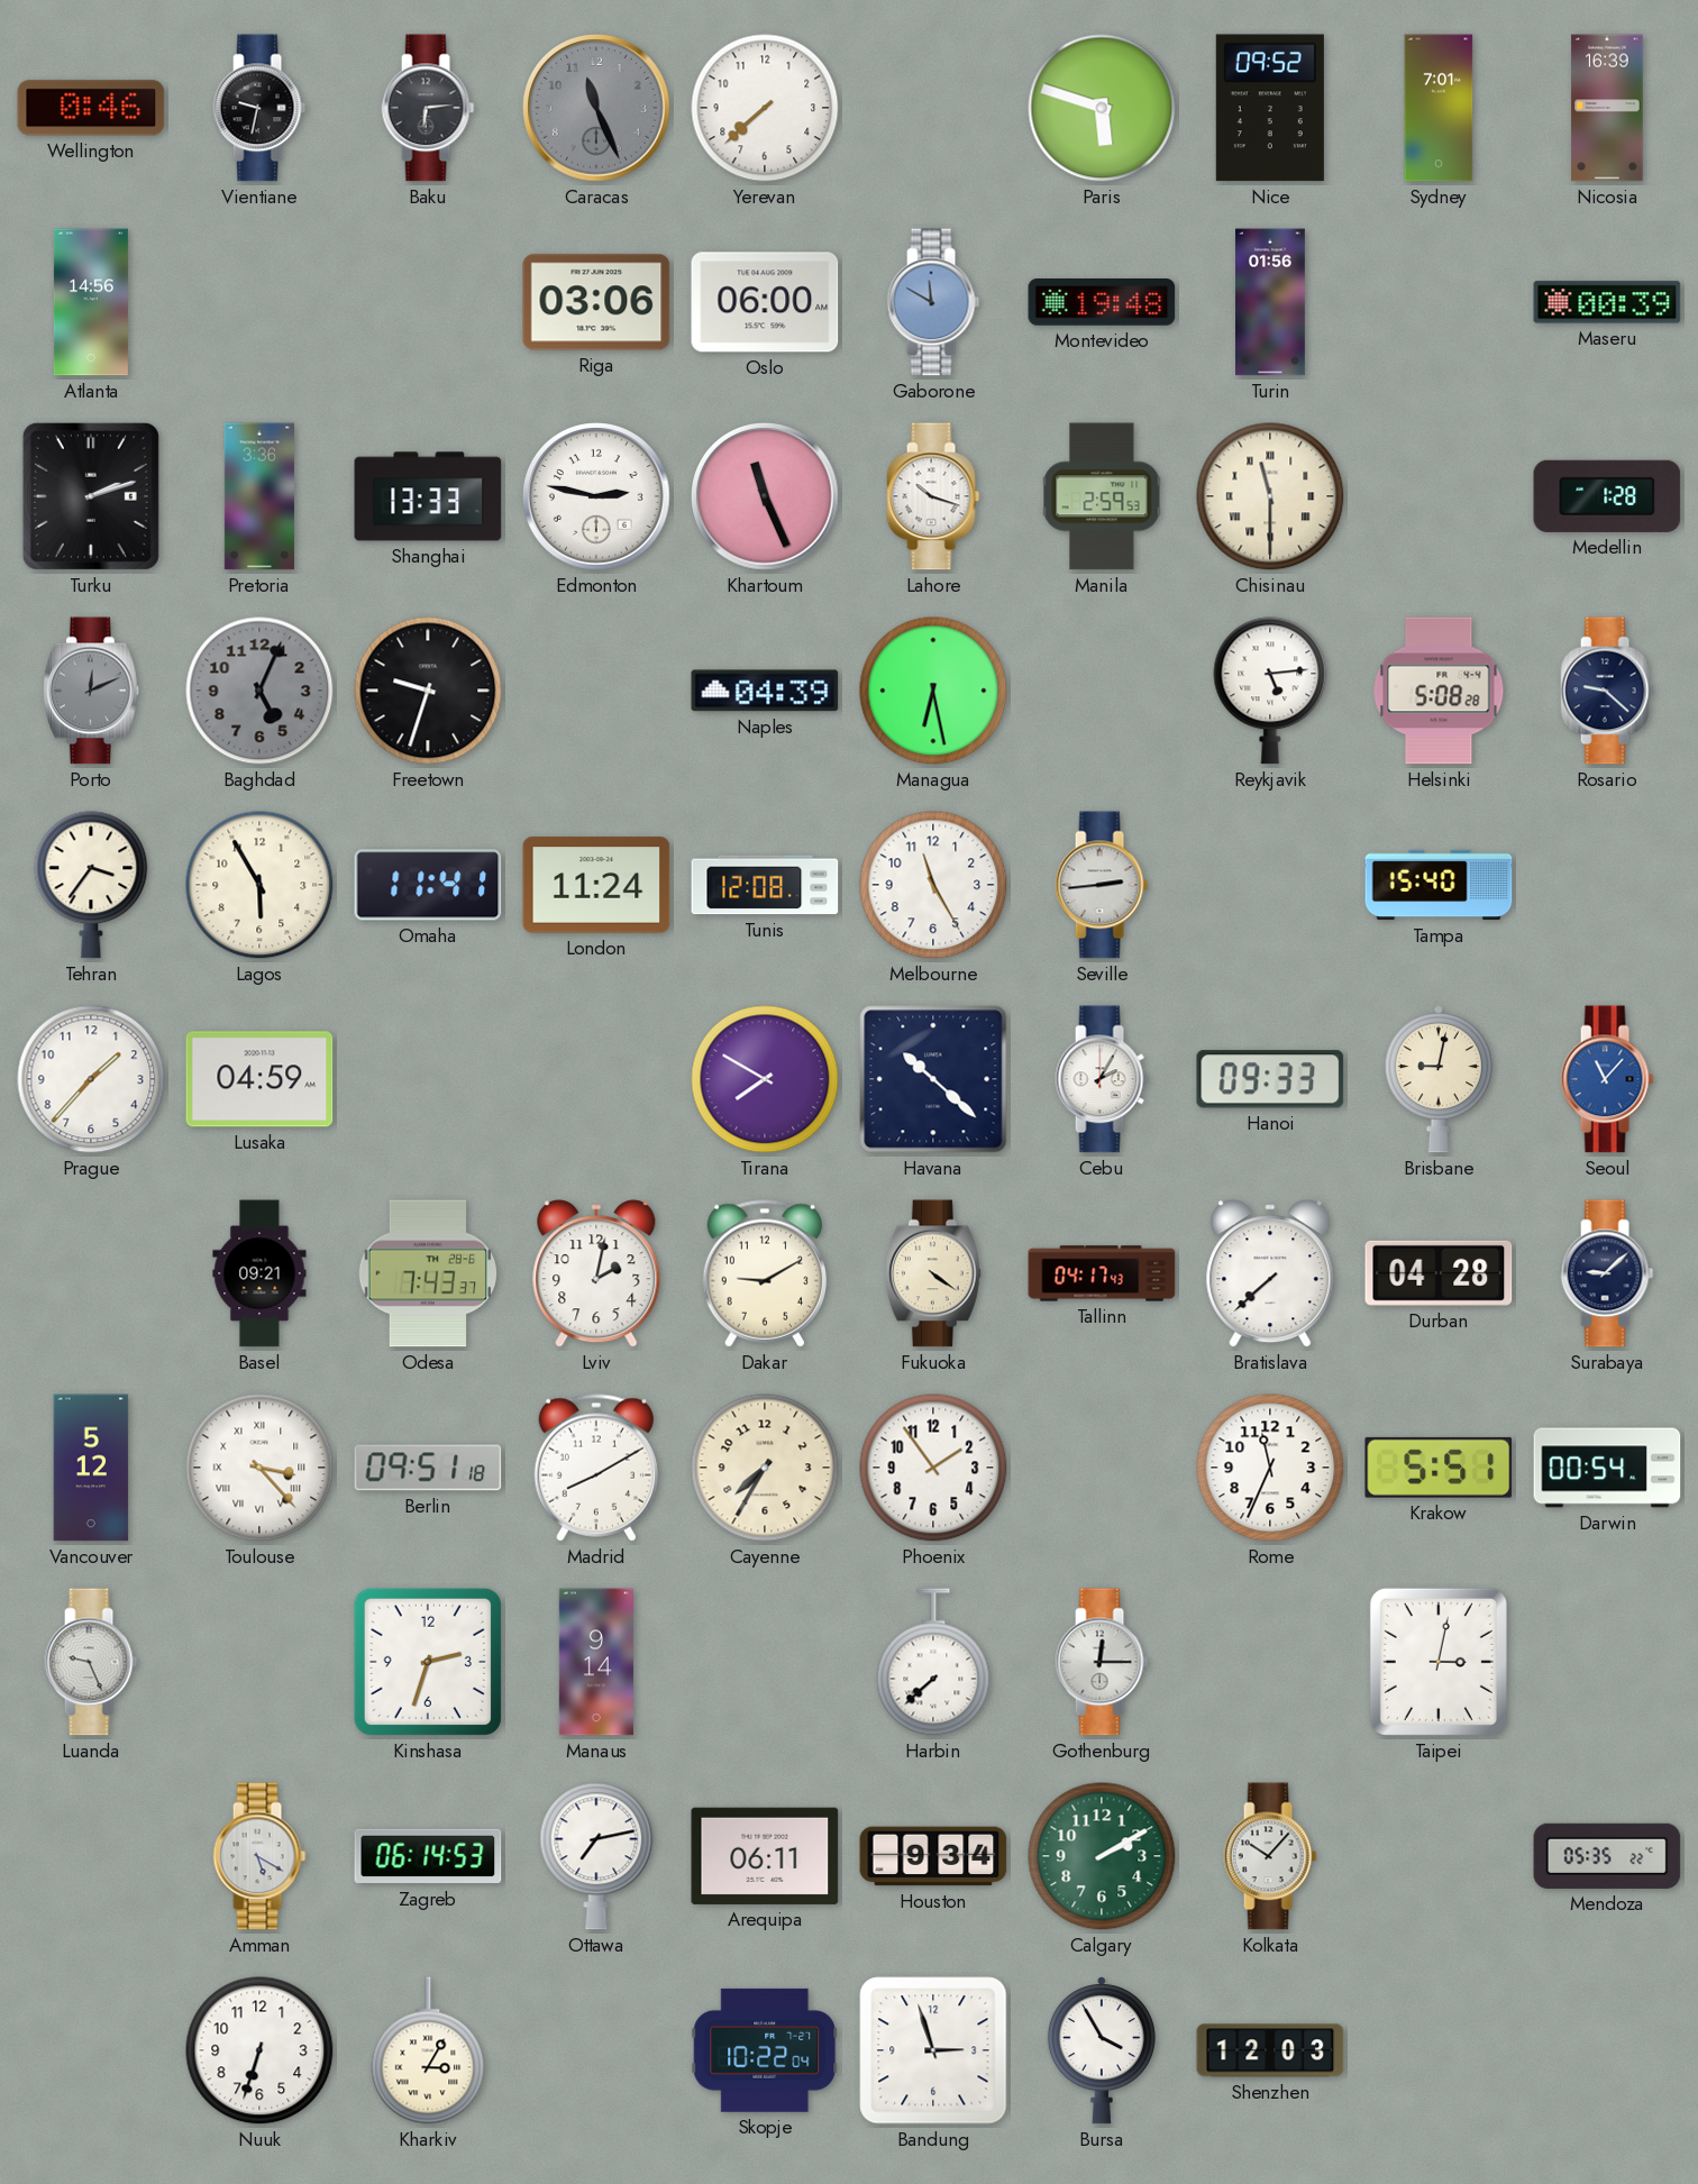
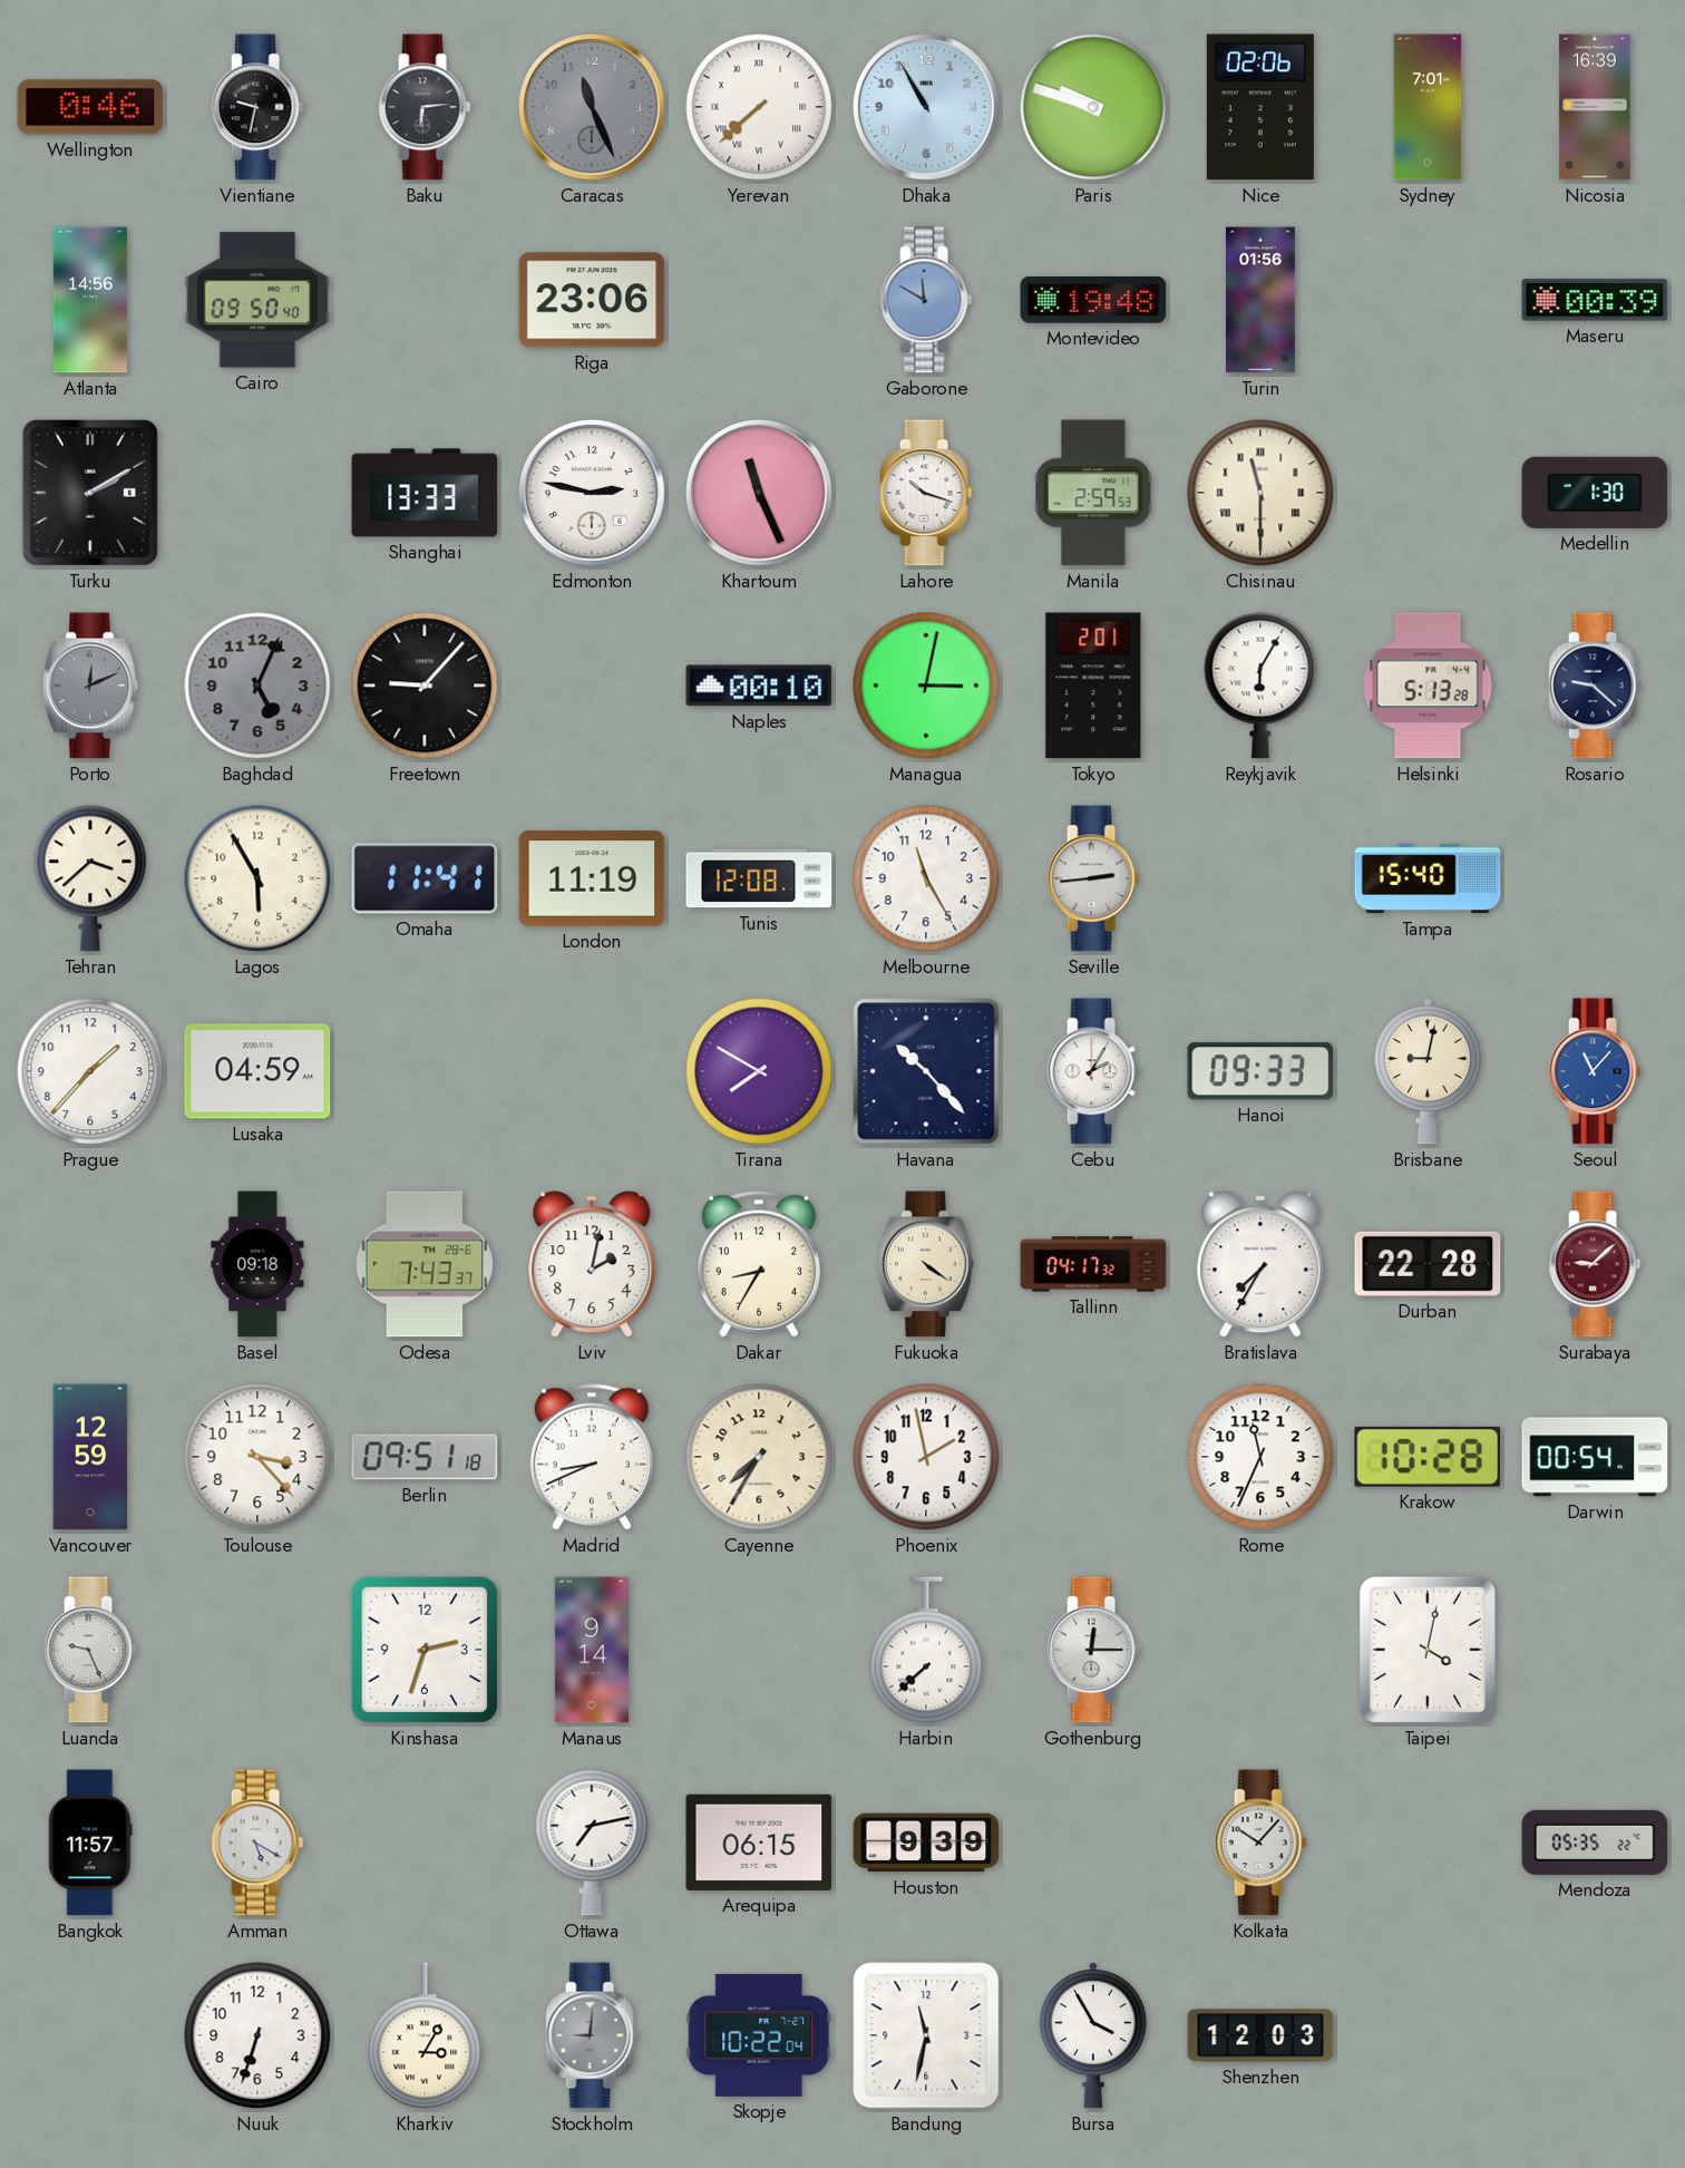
Yerevan numerals: Arabic -> Roman (759, 107)
Dhaka: none -> 10:55 (927, 108)
Paris: 5:48 -> 9:48 (1093, 107)
Nice: 09:52 -> 02:06 (1260, 107)
Cairo: none -> 09:50 (257, 300)
Riga: 03:06 -> 23:06 (592, 300)
Oslo: 06:00 -> none (765, 302)
Turku: 2:12 -> 2:10 (90, 493)
Pretoria: 3:36 -> none (259, 496)
Medellin: 1:28 -> 1:30 (1595, 493)
Freetown: 9:33 -> 9:07 (425, 686)
Naples: 04:39 -> 00:10 (759, 686)
Managua: 6:28 -> 3:02 (926, 686)
Tokyo: none -> 2:01 (1093, 686)
Reykjavik: 5:14 -> 6:05 (1260, 686)
Helsinki: 5:08 -> 5:13 (1428, 686)
Tehran: 3:36 -> 3:38 (90, 878)
London: 11:24 -> 11:19 (592, 878)
Havana: 10:22 -> 10:23 (926, 1071)
Basel: 09:21 -> 09:18 (257, 1264)
Dakar: 9:10 -> 8:35 (759, 1264)
Tallinn: 04:17:43 -> 04:17:32 (1093, 1264)
Bratislava: 7:38 -> 7:35 (1260, 1264)
Durban: 04:28 -> 22:28 (1428, 1264)
Surabaya dial: navy -> burgundy (1595, 1264)
Vancouver: 5:12 -> 12:59 (90, 1457)
Toulouse numerals: Roman -> Arabic (257, 1457)
Madrid: 8:10 -> 8:41 (592, 1457)
Phoenix: 1:54 -> 1:58 (926, 1457)
Krakow: 5:51 -> 10:28 (1428, 1457)
Taipei: 3:02 -> 4:02 (1428, 1650)
Bangkok: none -> 11:57 (90, 1843)
Zagreb: 06:14 -> none (428, 1856)
Arequipa: 06:11 -> 06:15 (759, 1843)
Houston: 9:34 -> 9:39 (926, 1843)
Calgary: 2:10 -> none (1102, 1856)
Stockholm: none -> 9:01 (592, 2035)
Bandung: 2:57 -> 11:32 (926, 2035)
